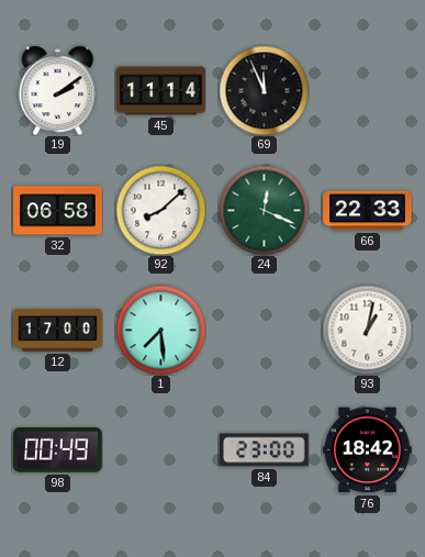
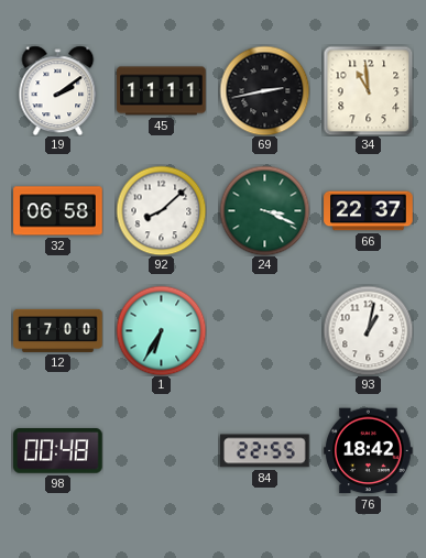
45: 11:14 -> 11:11 (162, 91)
69: 11:56 -> 2:43 (264, 90)
34: none -> 10:59 (368, 90)
24: 12:19 -> 3:19 (264, 210)
66: 22:33 -> 22:37 (369, 211)
1: 7:29 -> 6:35 (161, 330)
98: 00:49 -> 00:48 (58, 451)
84: 23:00 -> 22:55 (265, 451)
